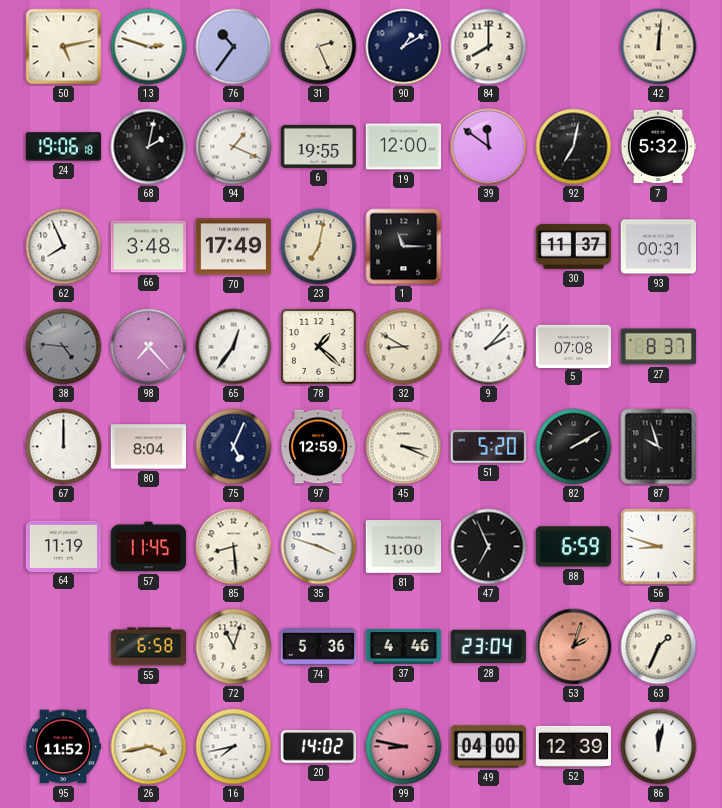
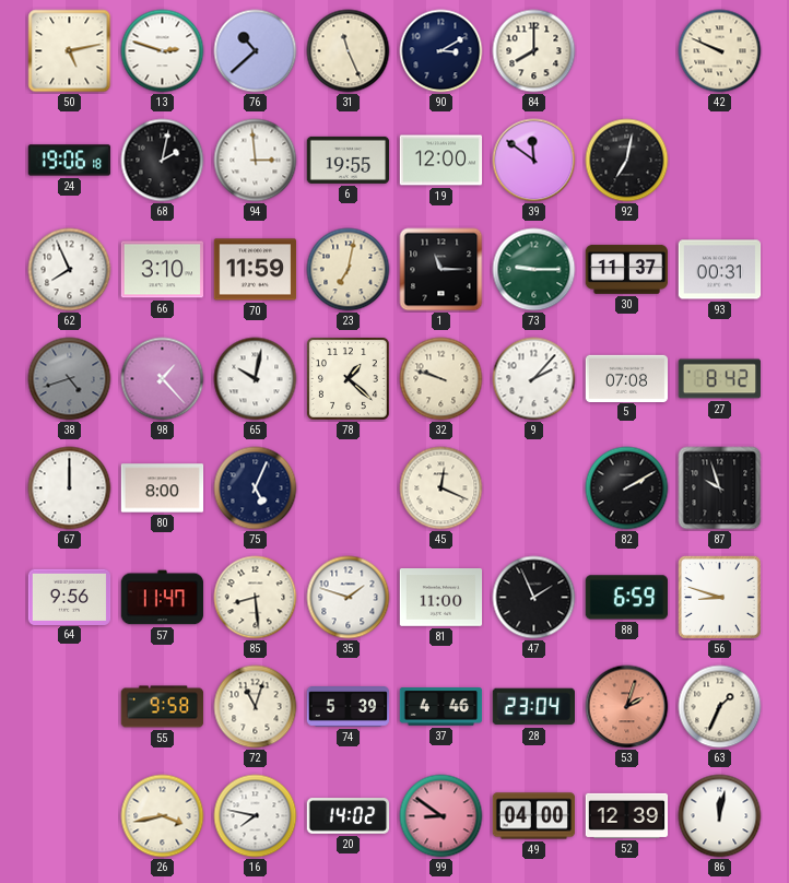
76: 10:36 -> 10:38 (256, 51)
31: 2:26 -> 11:26 (349, 51)
90: 1:10 -> 3:10 (441, 51)
42: 12:01 -> 9:49 (720, 51)
94: 1:19 -> 2:59 (256, 161)
7: 5:32 -> none (658, 147)
66: 3:48 -> 3:10 (162, 270)
70: 17:49 -> 11:59 (256, 270)
73: none -> 9:15 (534, 270)
38: 4:46 -> 4:42 (70, 379)
98: 7:23 -> 1:23 (163, 379)
65: 12:36 -> 10:02 (256, 379)
32: 8:50 -> 9:48 (441, 379)
27: 8:37 -> 8:42 (719, 379)
80: 8:04 -> 8:00 (163, 488)
97: 12:59 -> none (319, 447)
45: 3:19 -> 12:19 (441, 488)
51: 5:20 -> none (489, 446)
64: 11:19 -> 9:56 (70, 597)
57: 11:45 -> 11:47 (163, 598)
35: 3:48 -> 1:48 (349, 598)
47: 6:56 -> 1:56 (534, 598)
55: 6:58 -> 9:58 (163, 707)
74: 5:36 -> 5:39 (349, 707)
95: 11:52 -> none (64, 747)
16: 7:43 -> 7:47 (256, 816)
99: 8:47 -> 8:51 (441, 816)
